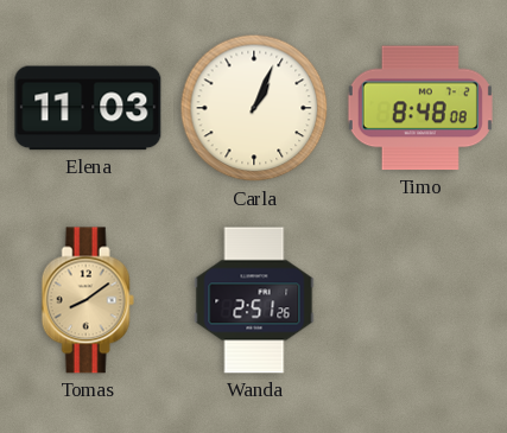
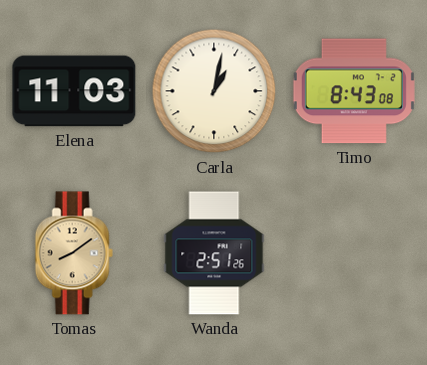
Carla: 1:04 -> 1:02 (214, 91)
Timo: 8:48 -> 8:43 (354, 91)
